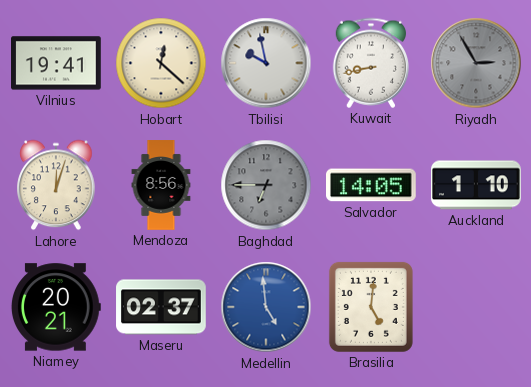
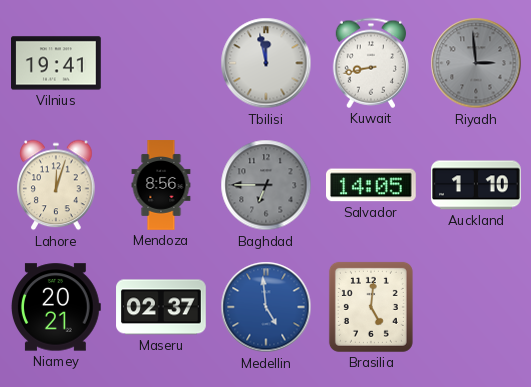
Hobart: 12:22 -> none (161, 63)
Tbilisi: 9:58 -> 11:58 (266, 63)
Riyadh: 2:55 -> 2:59 (476, 63)
